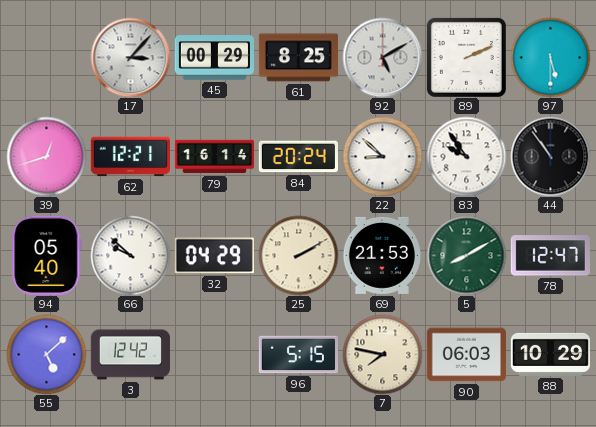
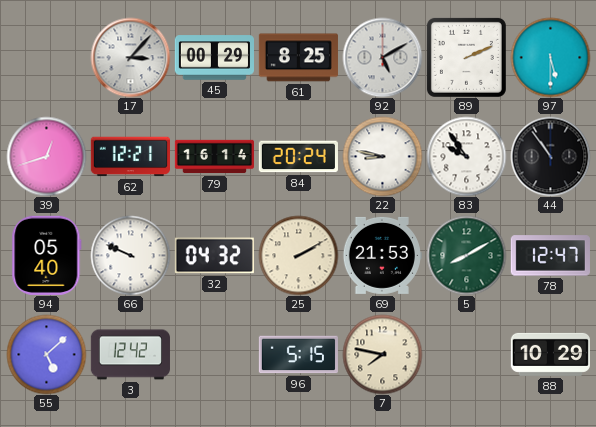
22: 8:52 -> 8:47 (382, 156)
66: 9:52 -> 9:49 (130, 255)
32: 04:29 -> 04:32 (214, 256)
90: 06:03 -> none (466, 355)
